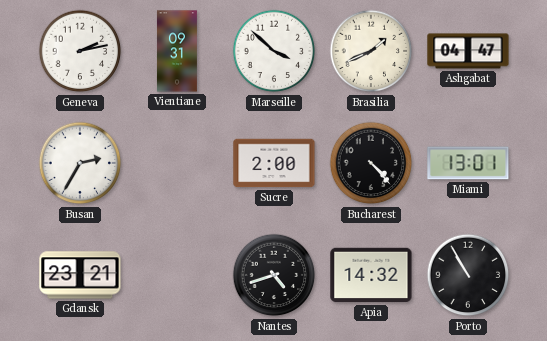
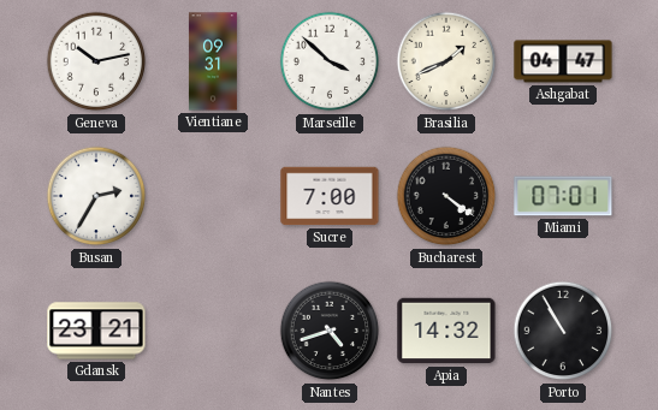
Geneva: 2:13 -> 10:13 (96, 61)
Sucre: 2:00 -> 7:00 (330, 196)
Bucharest: 4:23 -> 4:21 (446, 196)
Miami: 13:01 -> 07:01 (563, 196)
